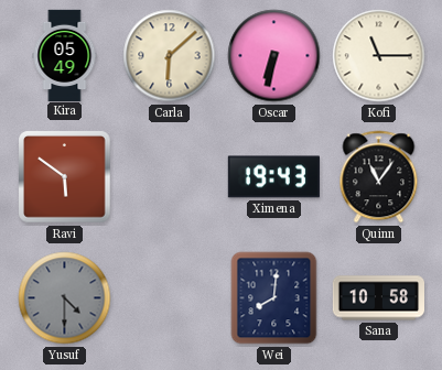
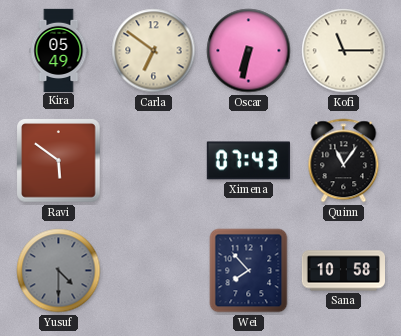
Carla: 6:08 -> 6:51 (154, 51)
Ximena: 19:43 -> 07:43 (248, 161)
Wei: 8:01 -> 7:53 (249, 271)
